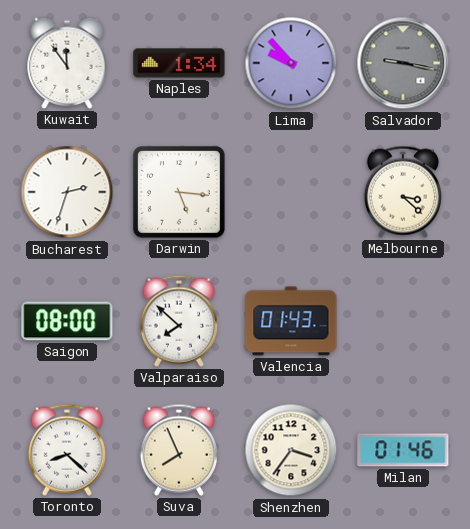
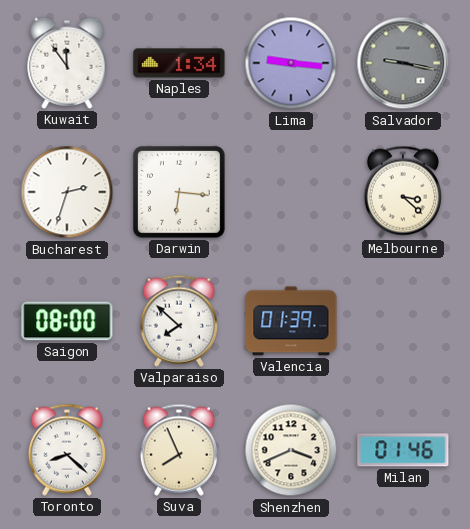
Lima: 9:53 -> 9:16 (291, 63)
Darwin: 5:16 -> 6:16 (180, 193)
Valencia: 01:43 -> 01:39 (291, 321)
Shenzhen: 3:36 -> 3:41 (291, 450)
